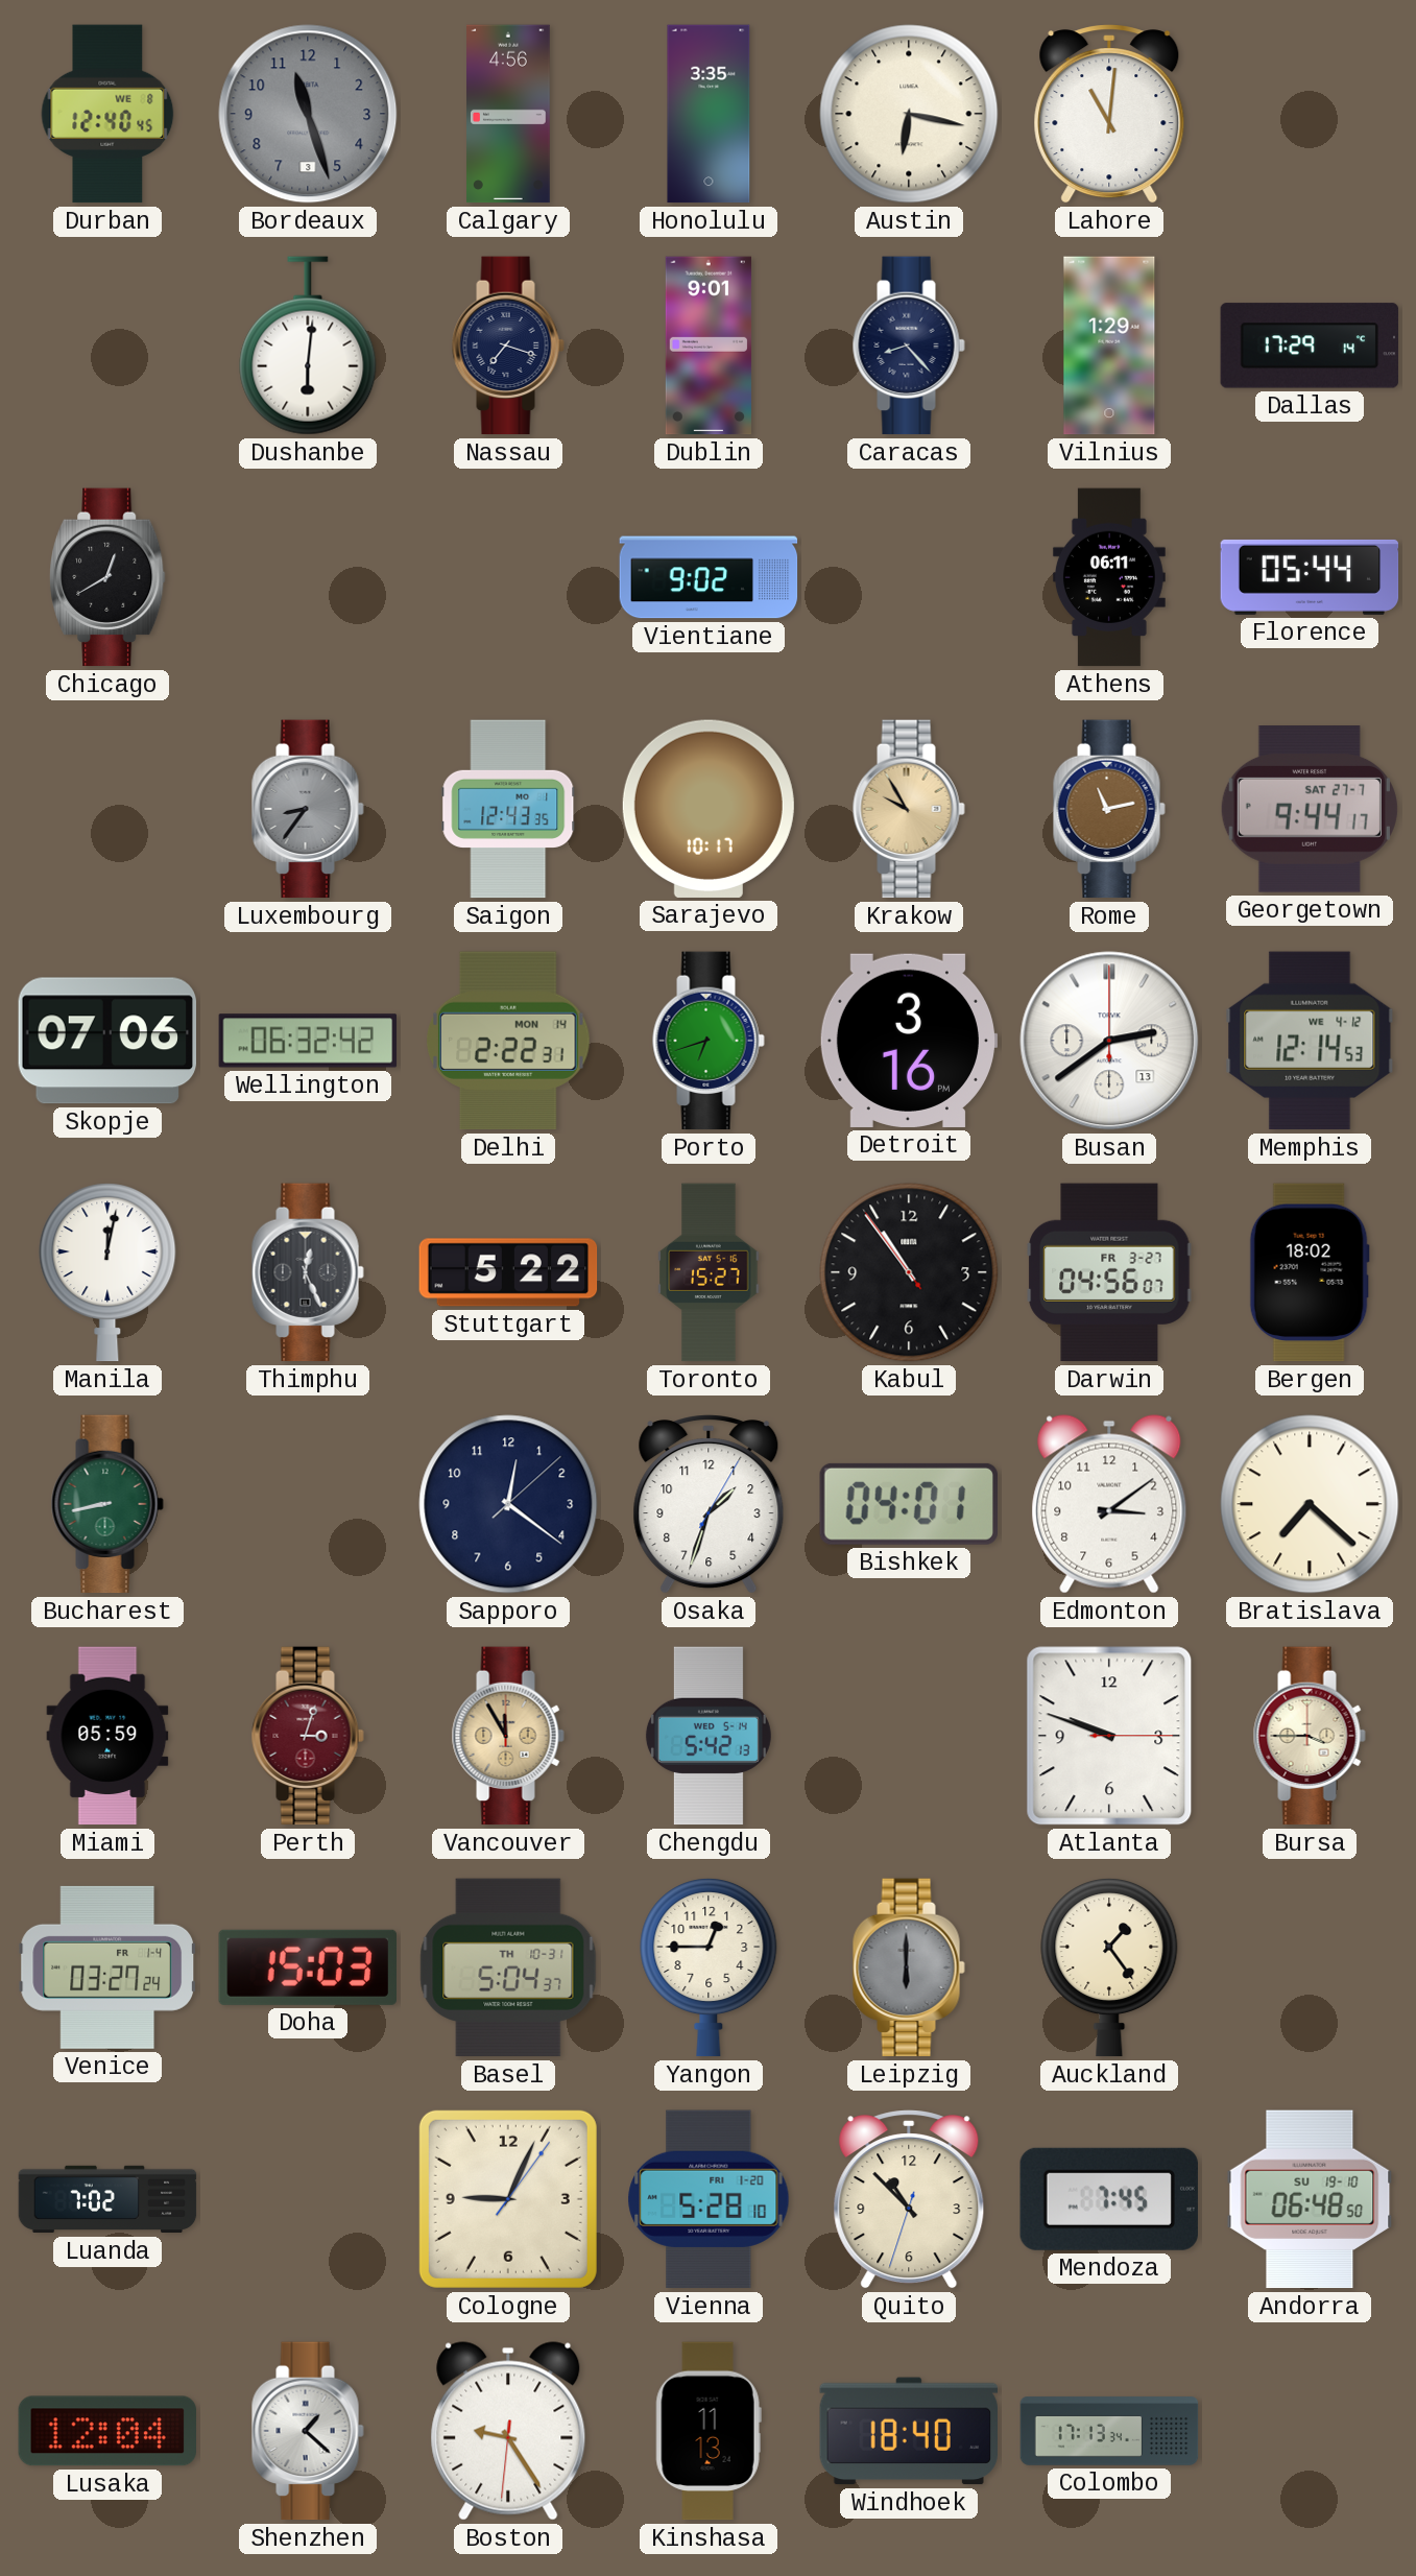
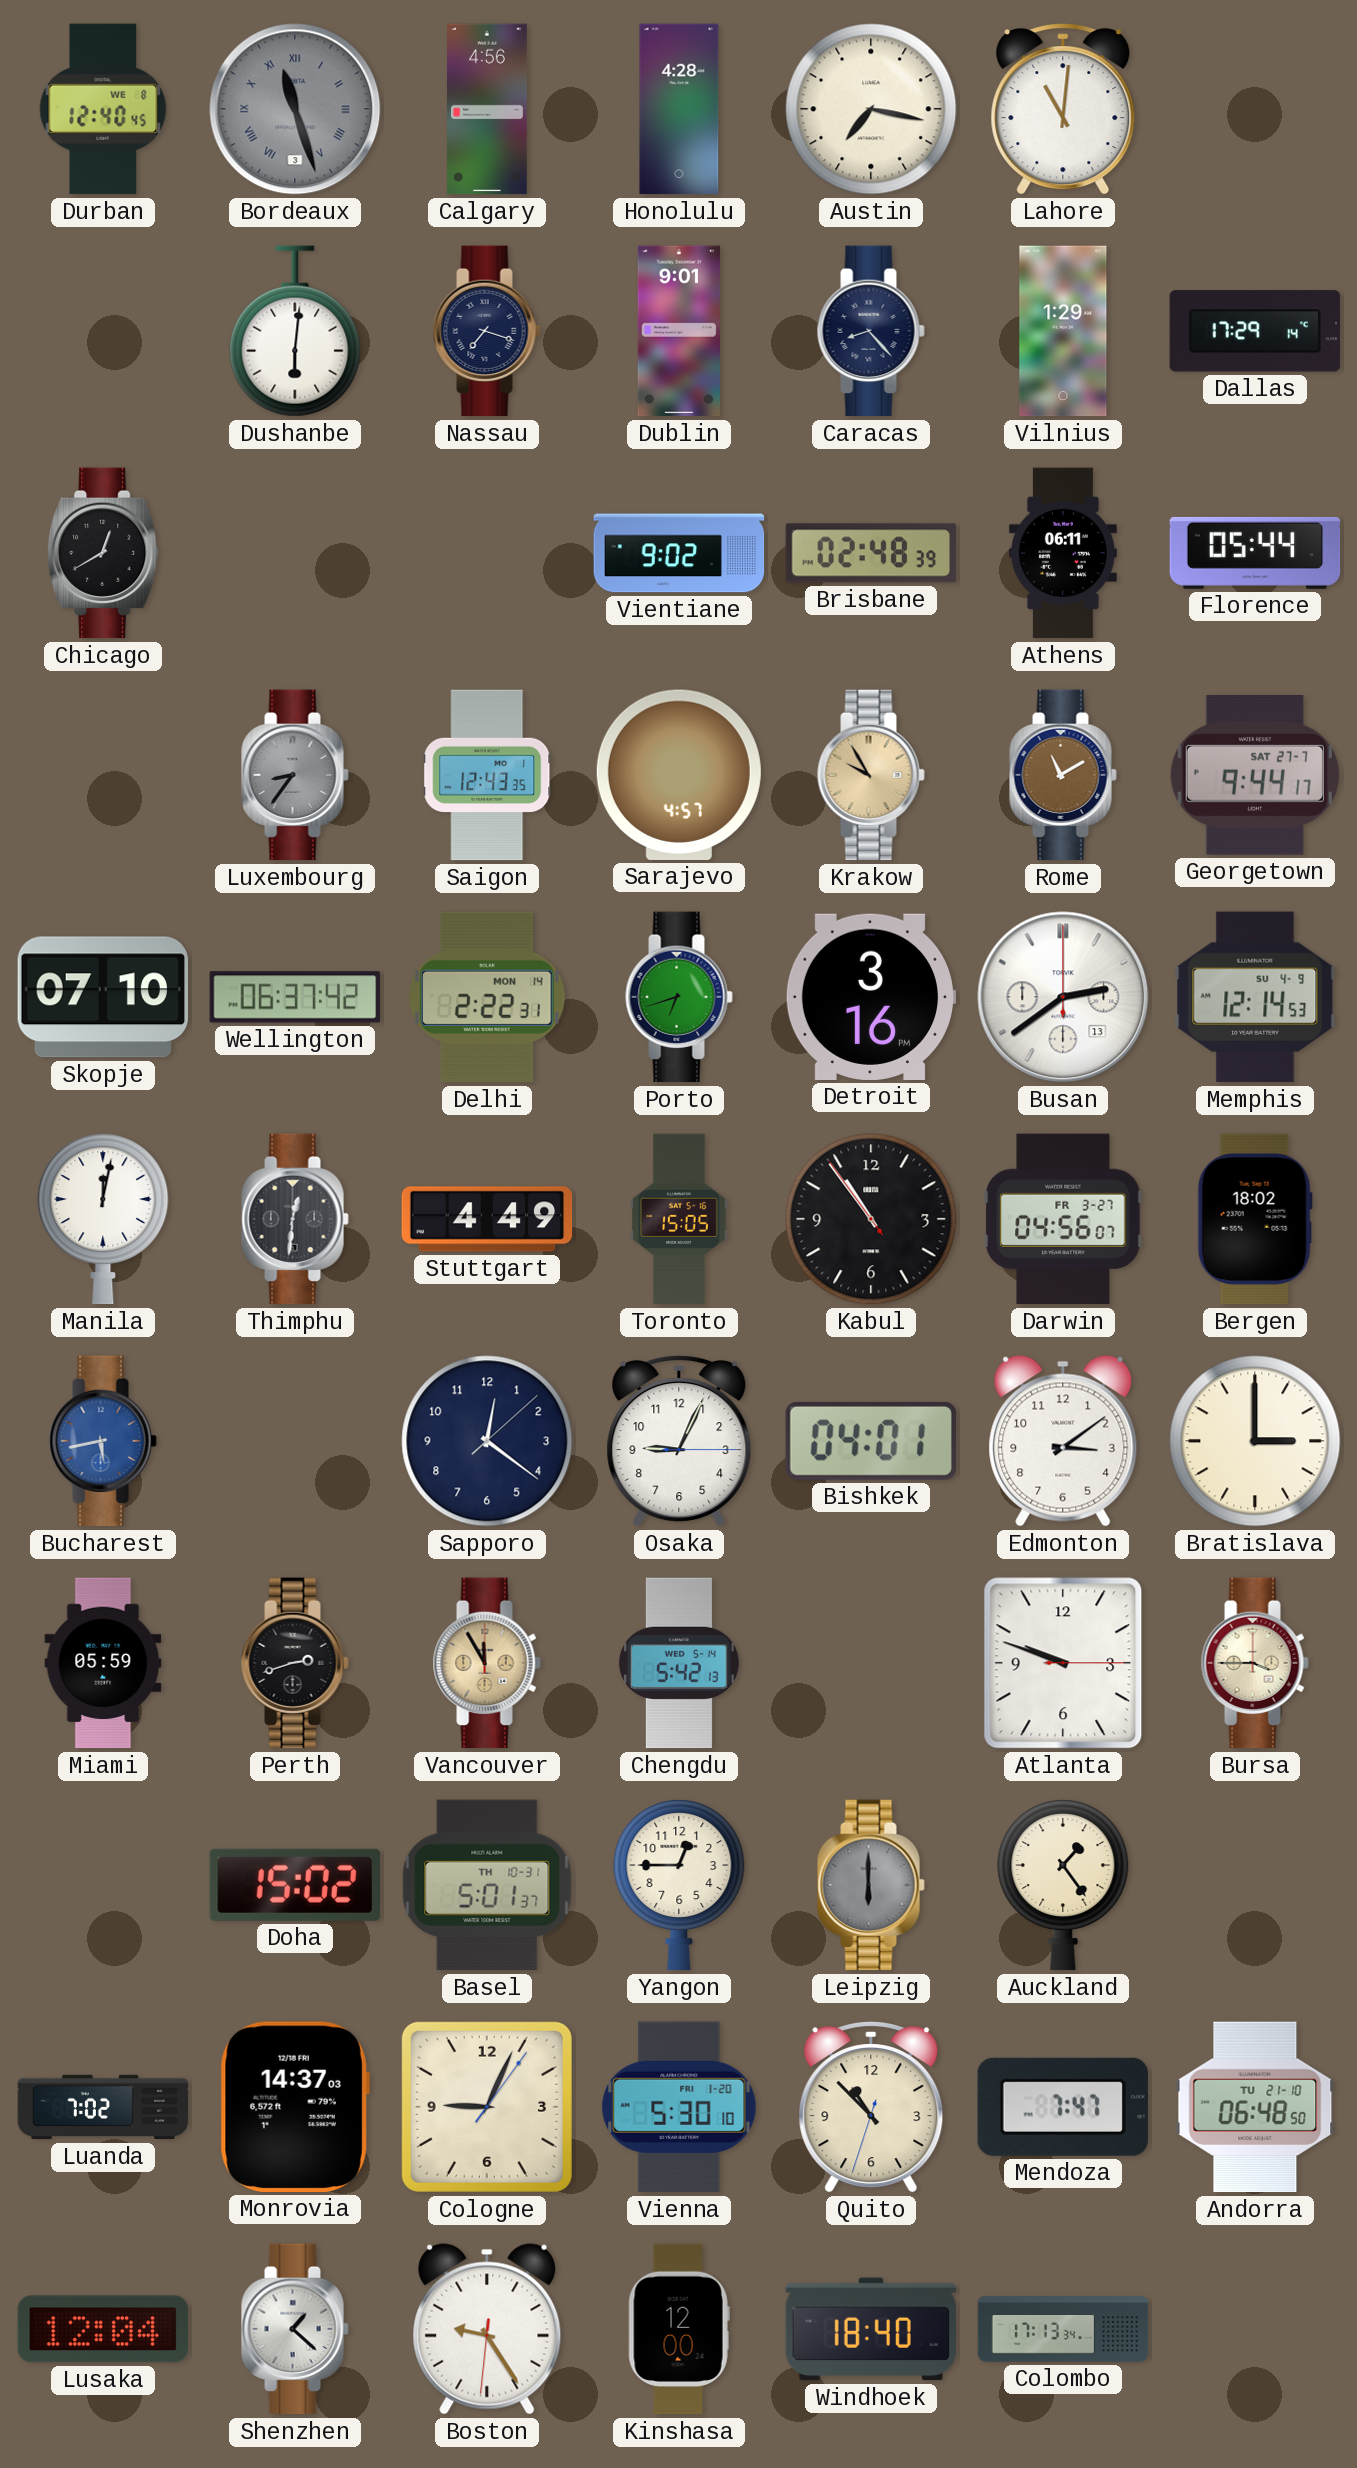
Bordeaux numerals: Arabic -> Roman (295, 109)
Honolulu: 3:35 -> 4:28 (679, 109)
Austin: 6:17 -> 7:17 (871, 109)
Brisbane: none -> 02:48 (871, 553)
Sarajevo: 10:17 -> 4:57 (679, 775)
Rome: 11:13 -> 11:10 (1063, 775)
Skopje: 07:06 -> 07:10 (102, 997)
Wellington: 06:32 -> 06:37 (295, 997)
Memphis date: WE 4-12 -> SU 4-9 (1255, 997)
Thimphu: 12:26 -> 12:31 (295, 1219)
Stuttgart: 5:22 -> 4:49 (487, 1219)
Toronto: 15:27 -> 15:05 (679, 1219)
Bucharest: 8:43 -> 5:43 (103, 1441)
Bucharest dial: green -> blue (103, 1441)
Osaka: 1:33 -> 9:04 (679, 1441)
Bratislava: 7:22 -> 3:00 (1255, 1441)
Perth: 3:03 -> 2:42 (295, 1663)
Perth dial: burgundy -> black (295, 1663)
Venice: 03:27 -> none (107, 1967)
Doha: 15:03 -> 15:02 (294, 1885)
Basel: 5:04 -> 5:01 (487, 1885)
Monrovia: none -> 14:37 (295, 2107)
Vienna: 5:28 -> 5:30 (679, 2107)
Mendoza: 7:45 -> 7:47 (1063, 2107)
Andorra date: SU 19-10 -> TU 21-10 (1255, 2107)
Kinshasa: 11:13 -> 12:00 (679, 2329)
